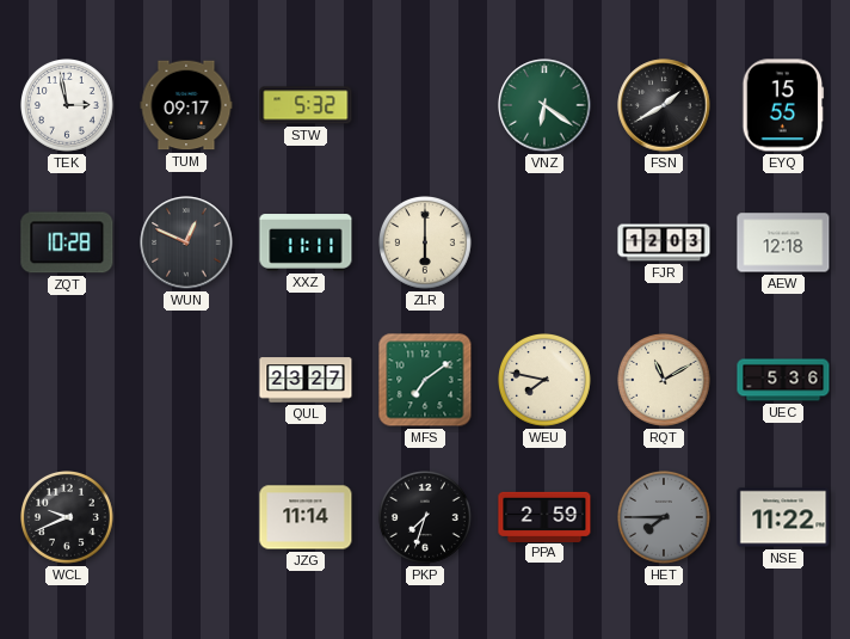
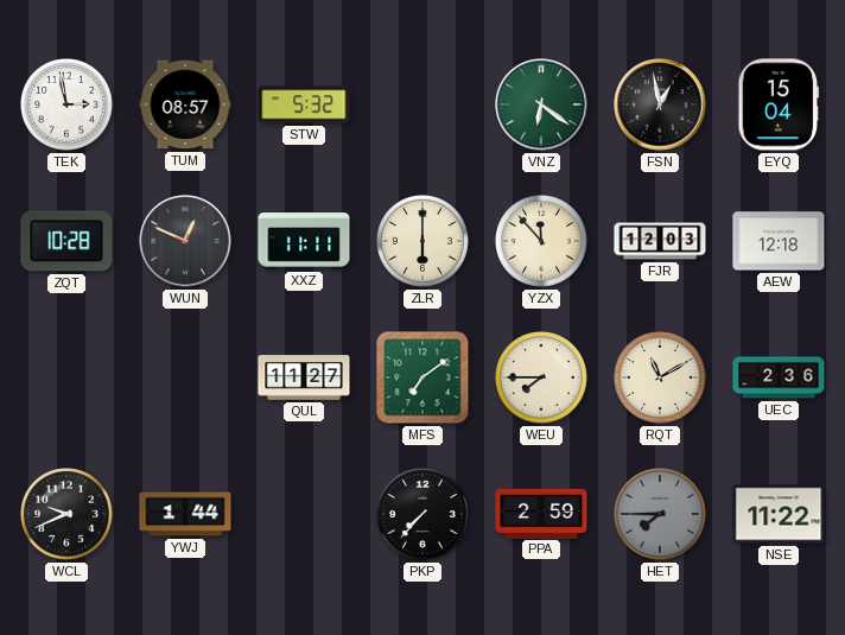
TUM: 09:17 -> 08:57 (185, 104)
FSN: 1:40 -> 12:58 (660, 104)
EYQ: 15:55 -> 15:04 (779, 104)
YZX: none -> 11:53 (542, 242)
QUL: 23:27 -> 11:27 (304, 377)
WEU: 7:47 -> 7:45 (542, 379)
UEC: 5:36 -> 2:36 (779, 377)
YWJ: none -> 1:44 (185, 514)
JZG: 11:14 -> none (306, 517)
PKP: 7:33 -> 7:37 (424, 515)
